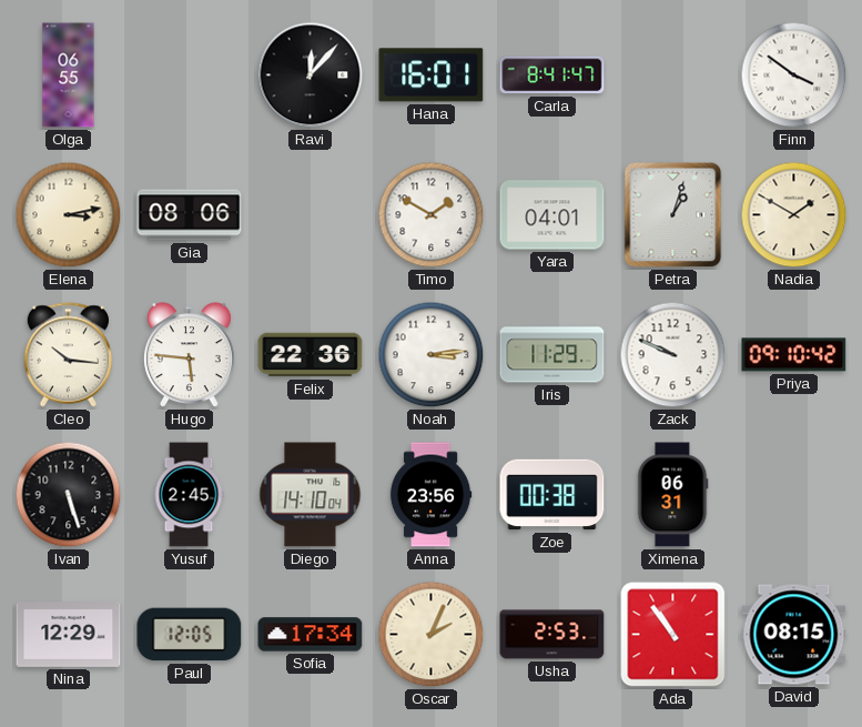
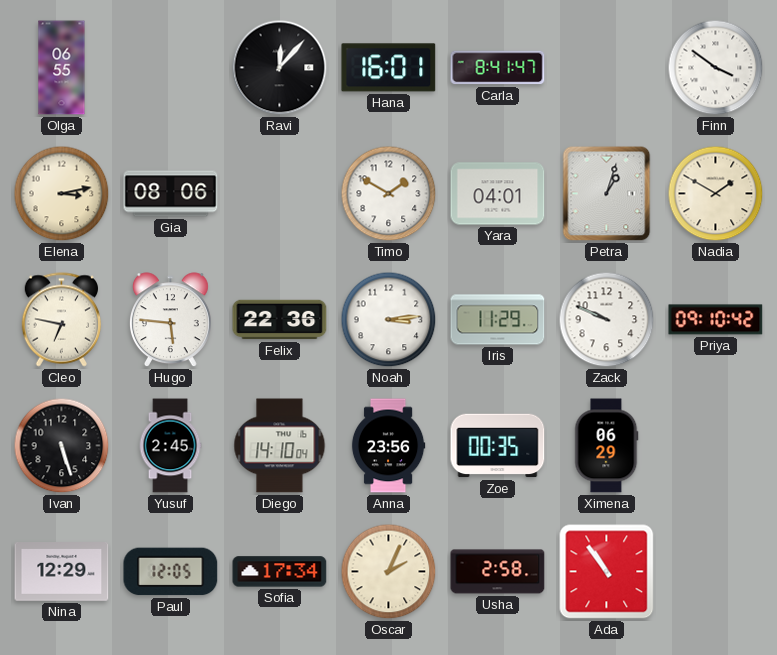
Cleo: 10:16 -> 6:47 (61, 320)
Zoe: 00:38 -> 00:35 (498, 446)
Ximena: 06:31 -> 06:29 (607, 446)
Usha: 2:53 -> 2:58 (498, 572)
David: 08:15 -> none (794, 635)
